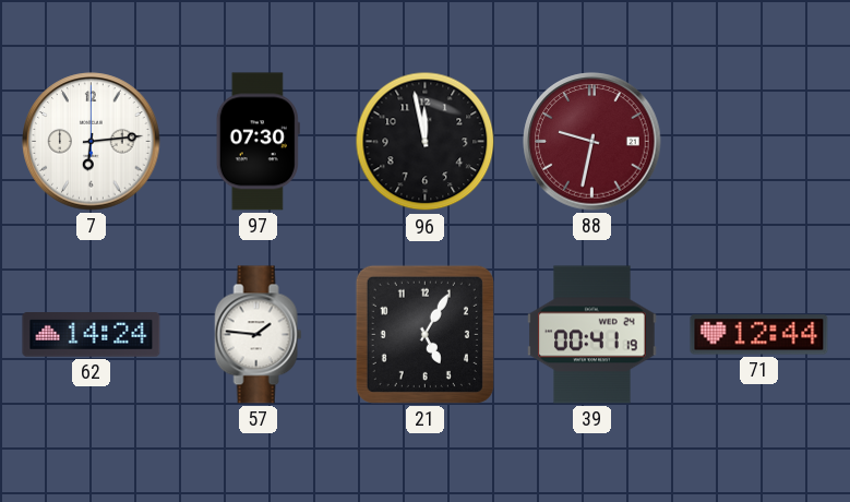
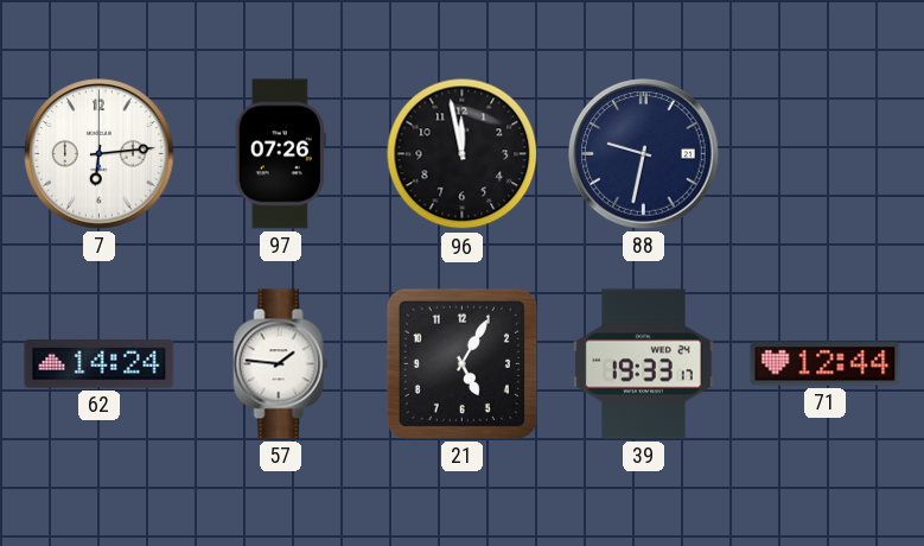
97: 07:30 -> 07:26 (280, 154)
88 dial: burgundy -> navy (644, 154)
39: 00:41 -> 19:33 (644, 364)
